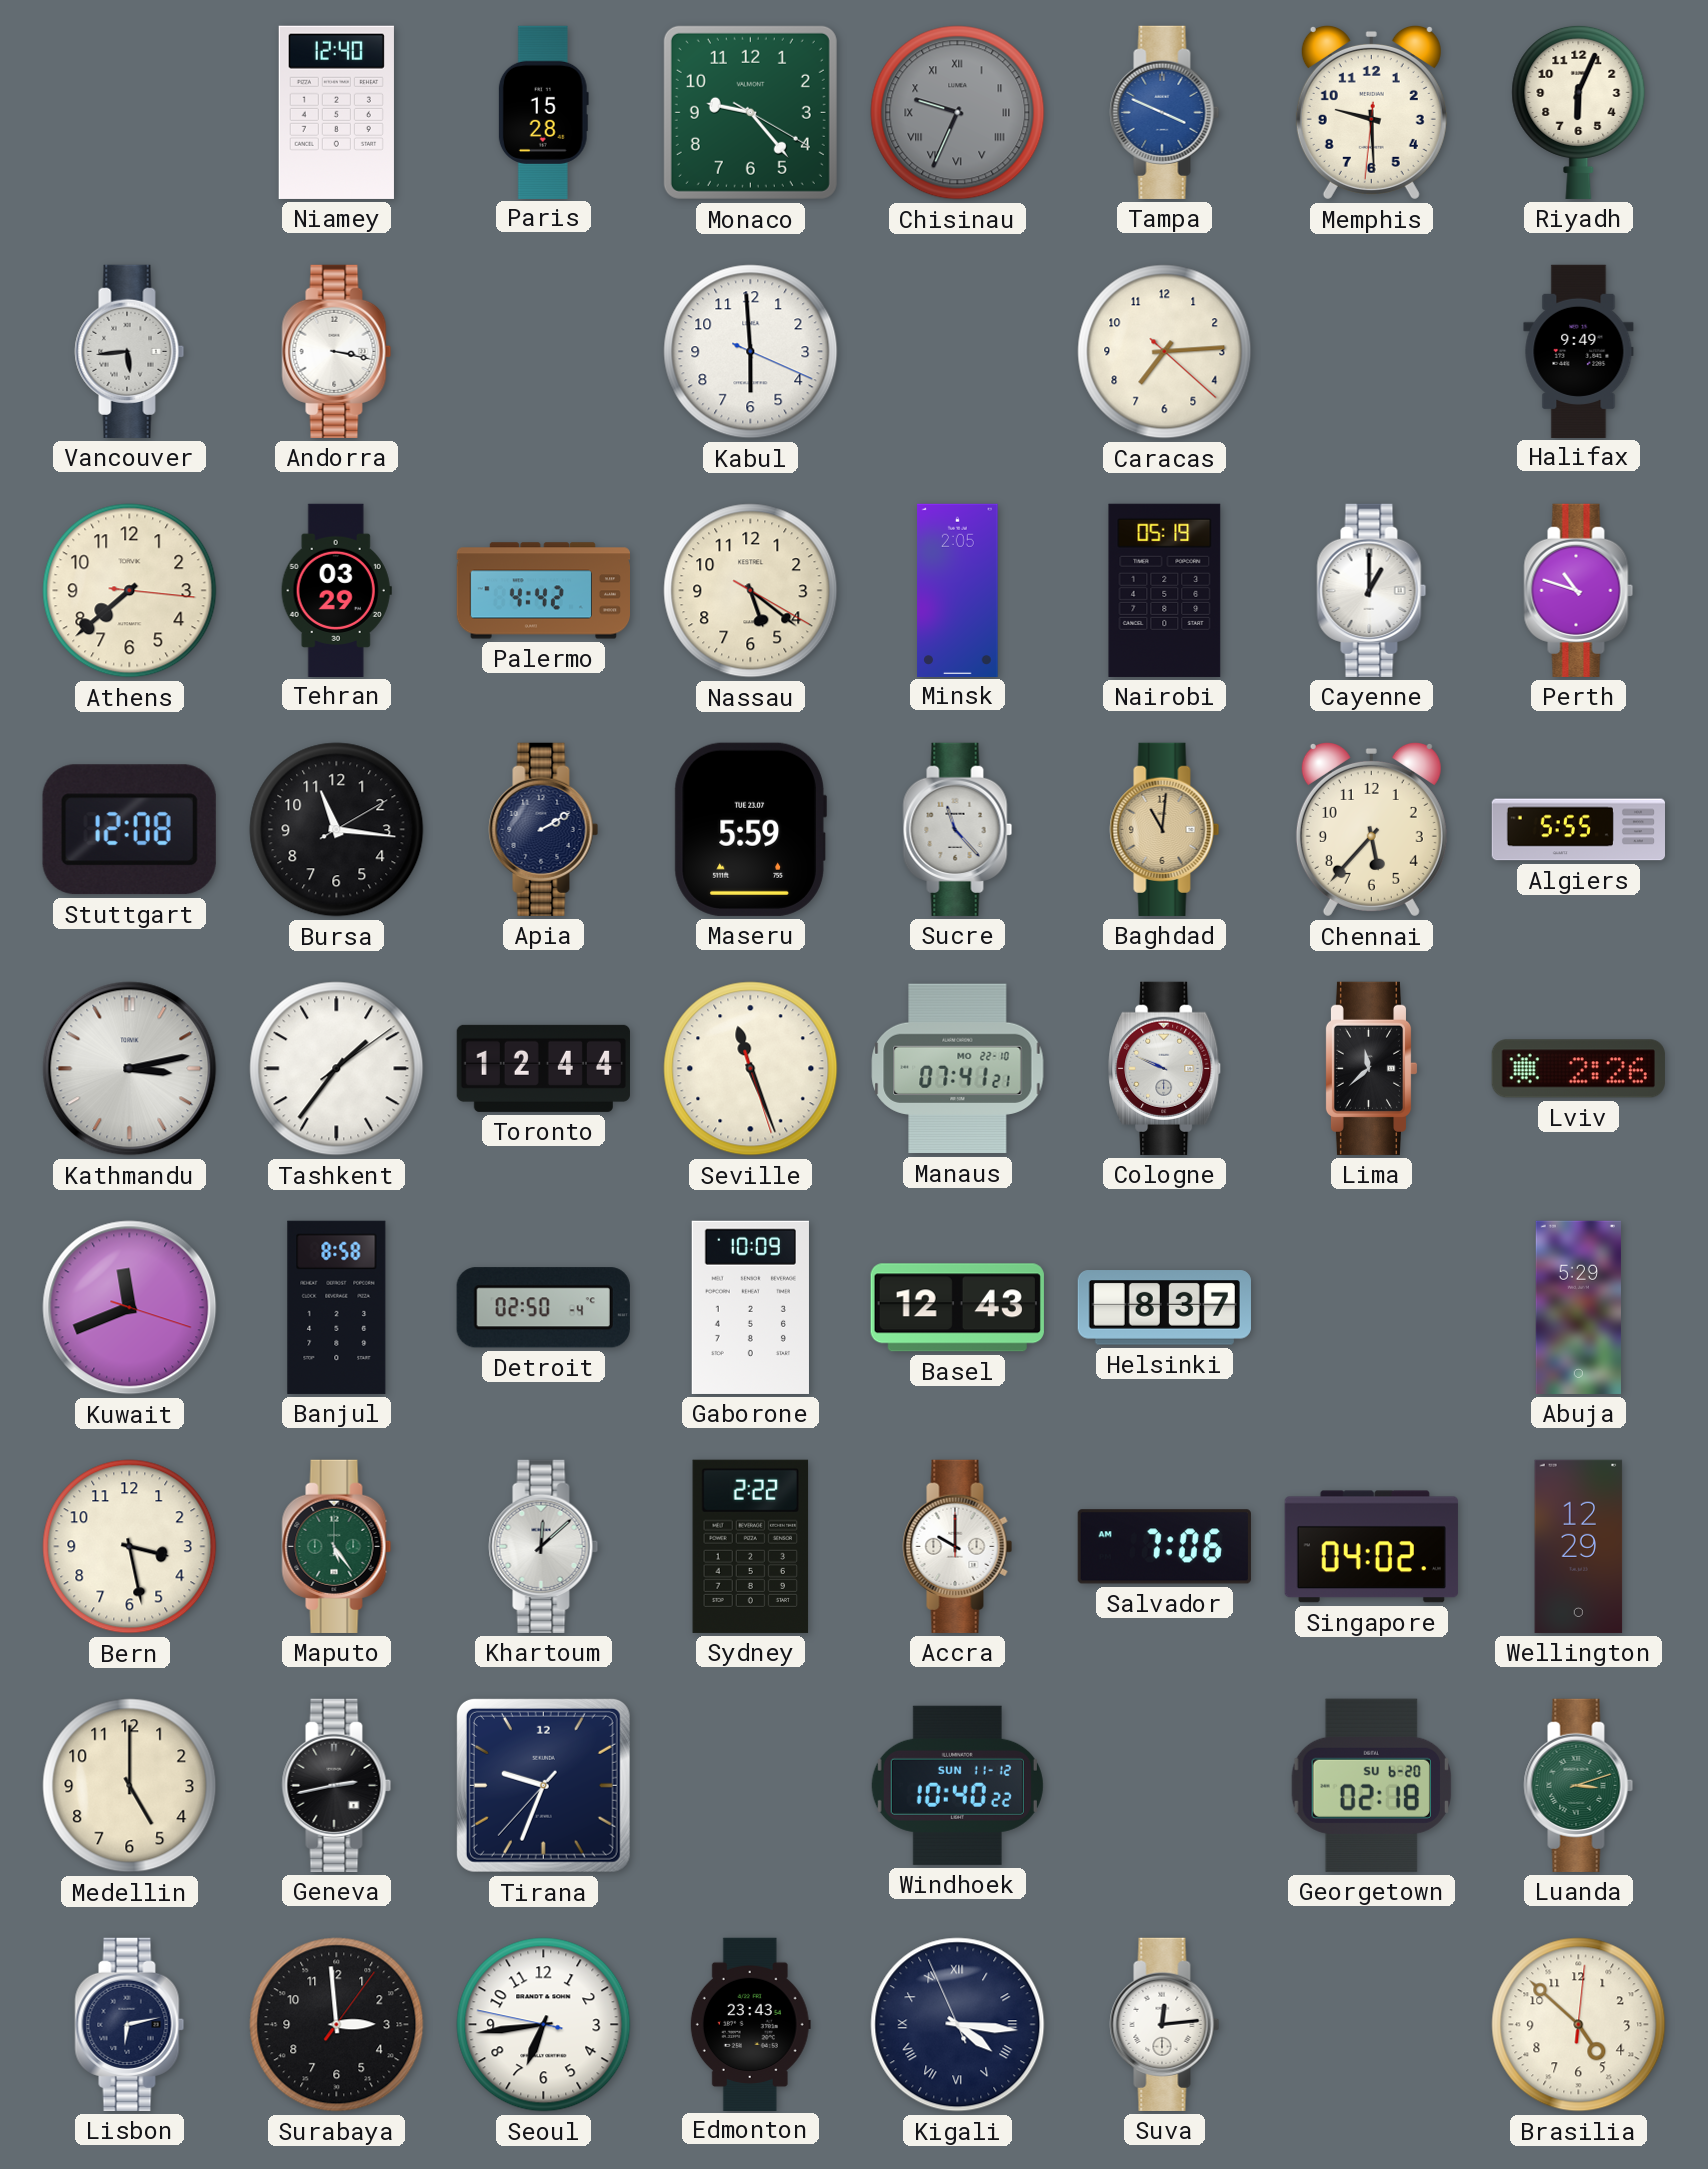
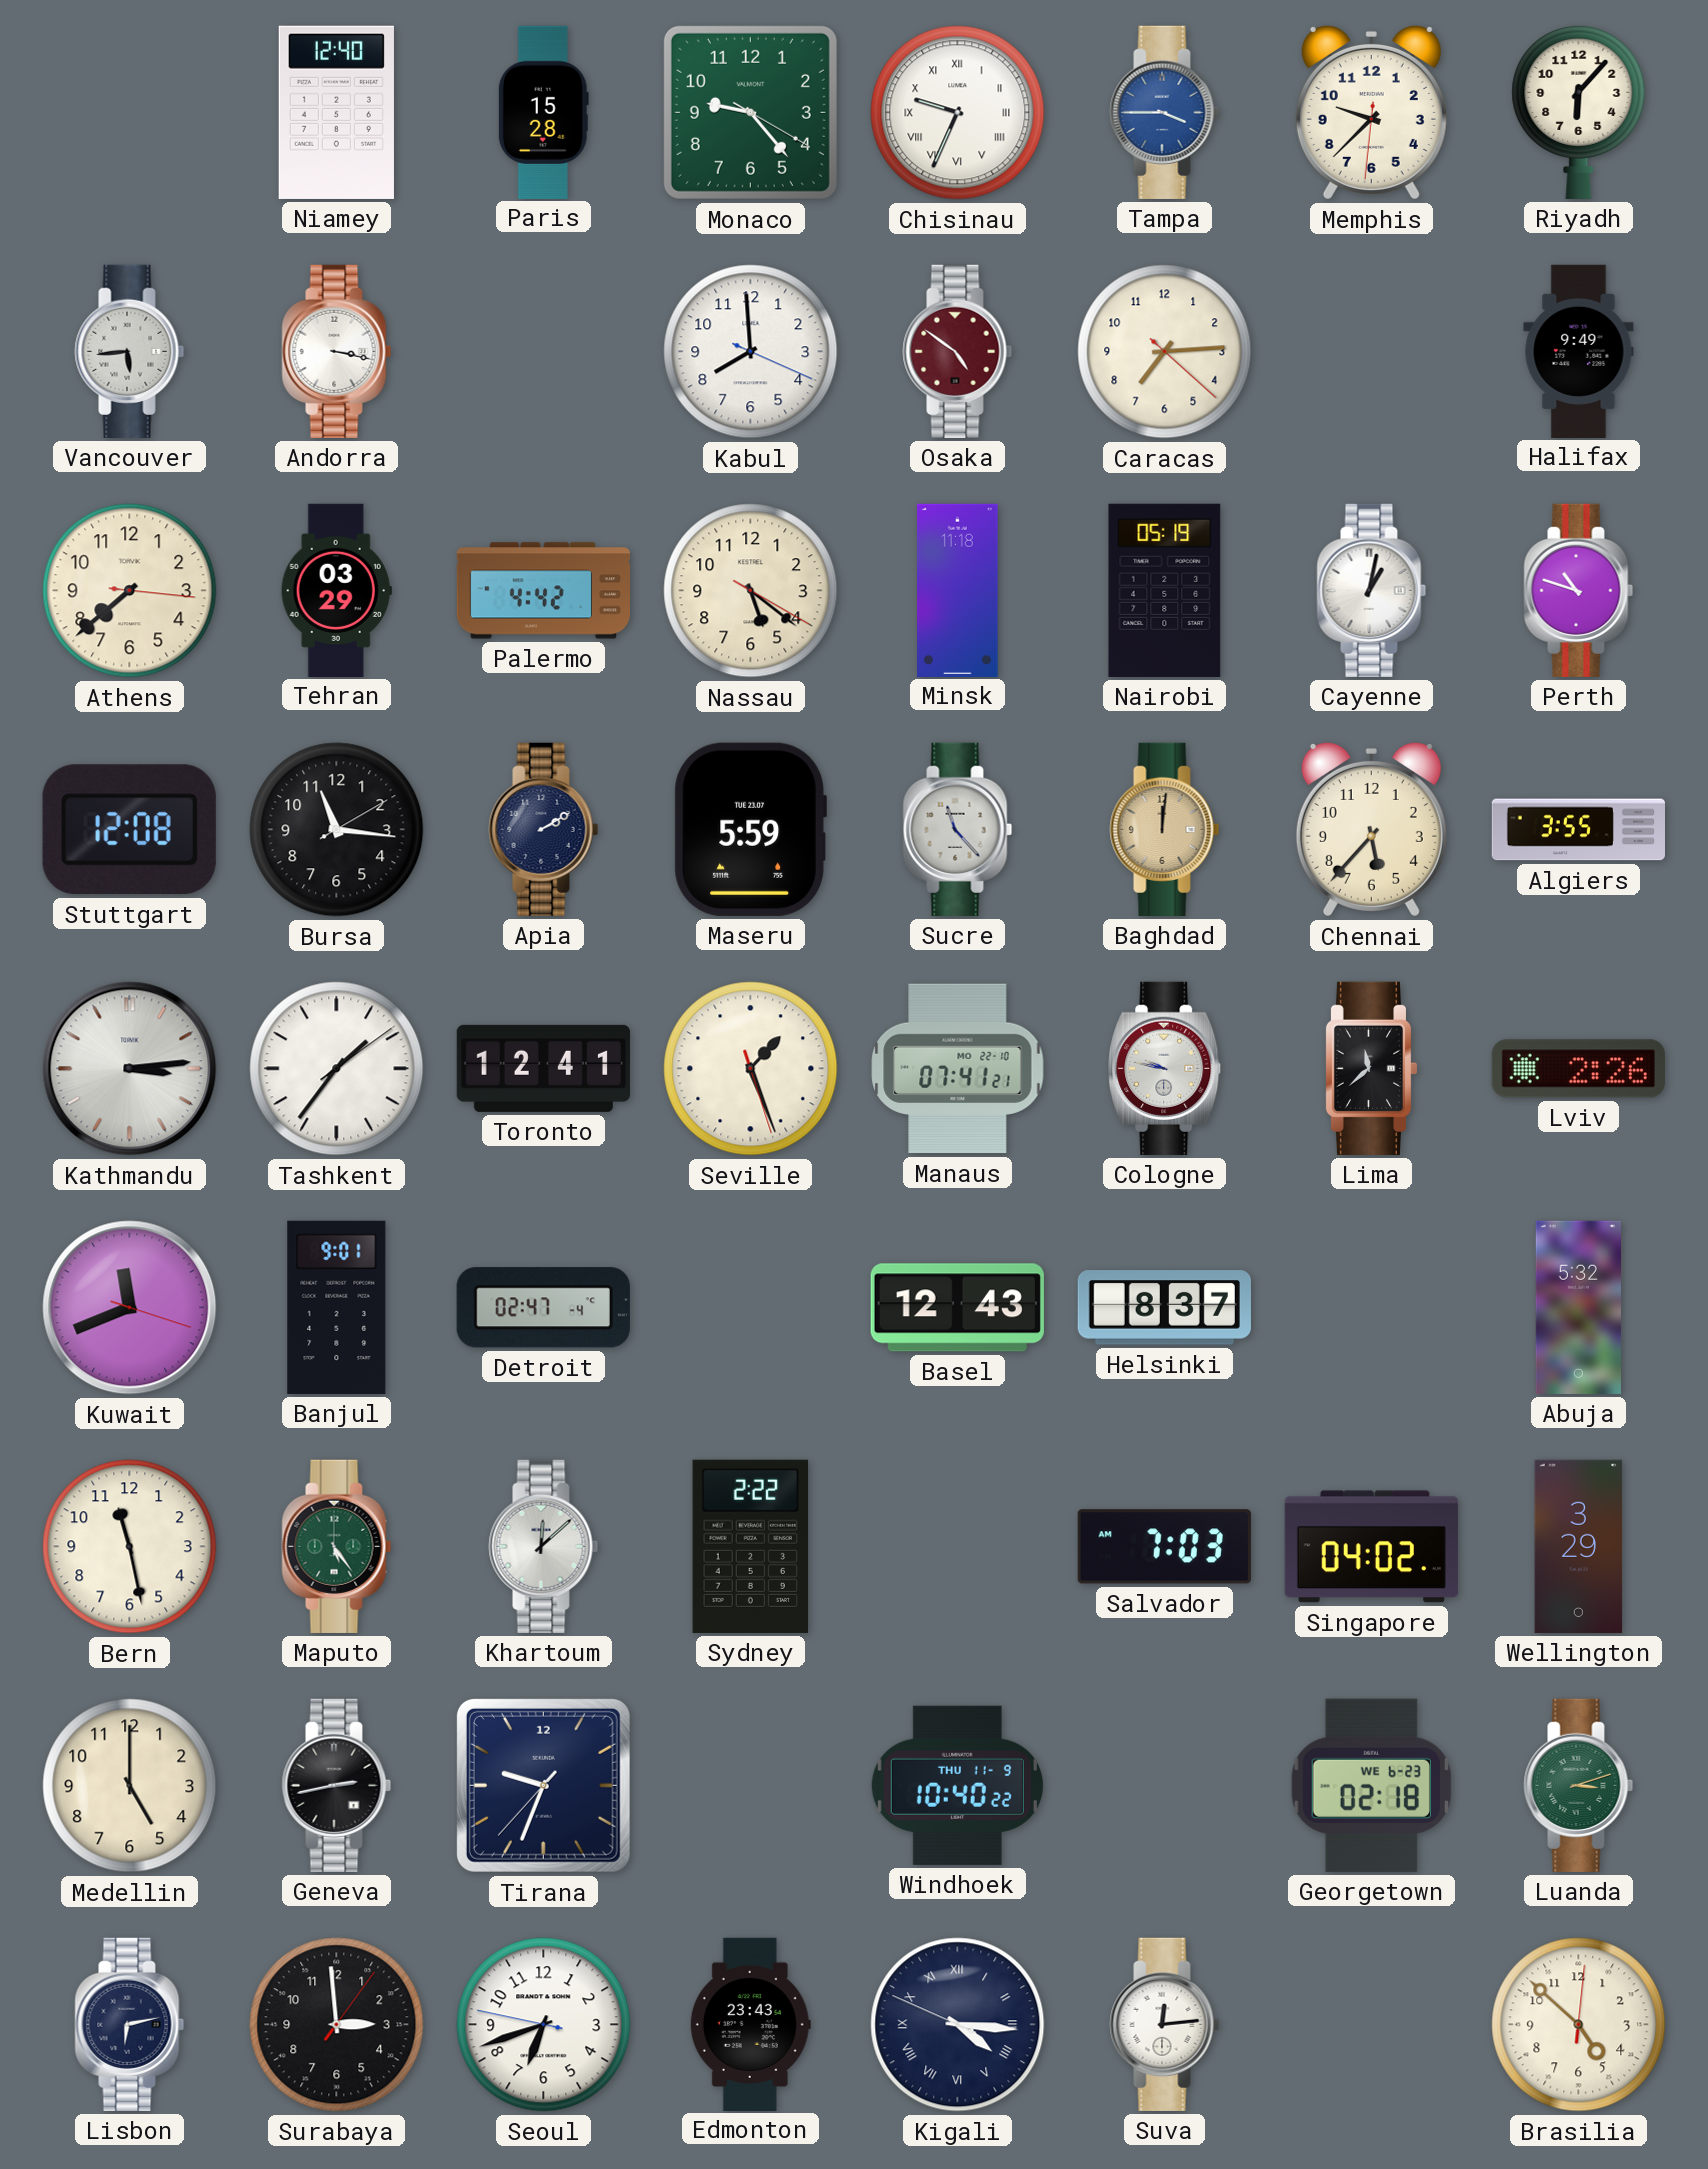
Chisinau dial: grey -> white (958, 113)
Tampa: 3:49 -> 3:45 (1165, 112)
Memphis: 9:29 -> 9:37 (1371, 112)
Riyadh: 6:04 -> 6:07 (1579, 112)
Kabul: 5:59 -> 7:59 (751, 352)
Osaka: none -> 4:51 (958, 351)
Minsk: 2:05 -> 11:18 (958, 590)
Cayenne: 1:00 -> 1:02 (1372, 590)
Baghdad: 11:01 -> 12:01 (1165, 829)
Algiers: 5:55 -> 3:55 (1578, 830)
Kathmandu: 3:13 -> 3:14 (130, 1069)
Toronto: 12:44 -> 12:41 (543, 1068)
Seville: 11:26 -> 1:26 (751, 1069)
Cologne: 9:49 -> 9:47 (1165, 1068)
Banjul: 8:58 -> 9:01 (337, 1307)
Detroit: 02:50 -> 02:47 (543, 1308)
Gaborone: 10:09 -> none (750, 1307)
Abuja: 5:29 -> 5:32 (1578, 1307)
Bern: 3:28 -> 11:28 (130, 1547)
Accra: 10:00 -> none (958, 1546)
Salvador: 7:06 -> 7:03 (1164, 1547)
Wellington: 12:29 -> 3:29 (1579, 1546)
Windhoek date: SUN 11-12 -> THU 11-9 (957, 1785)
Georgetown date: SU 6-20 -> WE 6-23 (1371, 1785)
Seoul: 6:43 -> 6:41 (544, 2025)
Kigali: 4:15:56 -> 4:15:49 (958, 2025)
